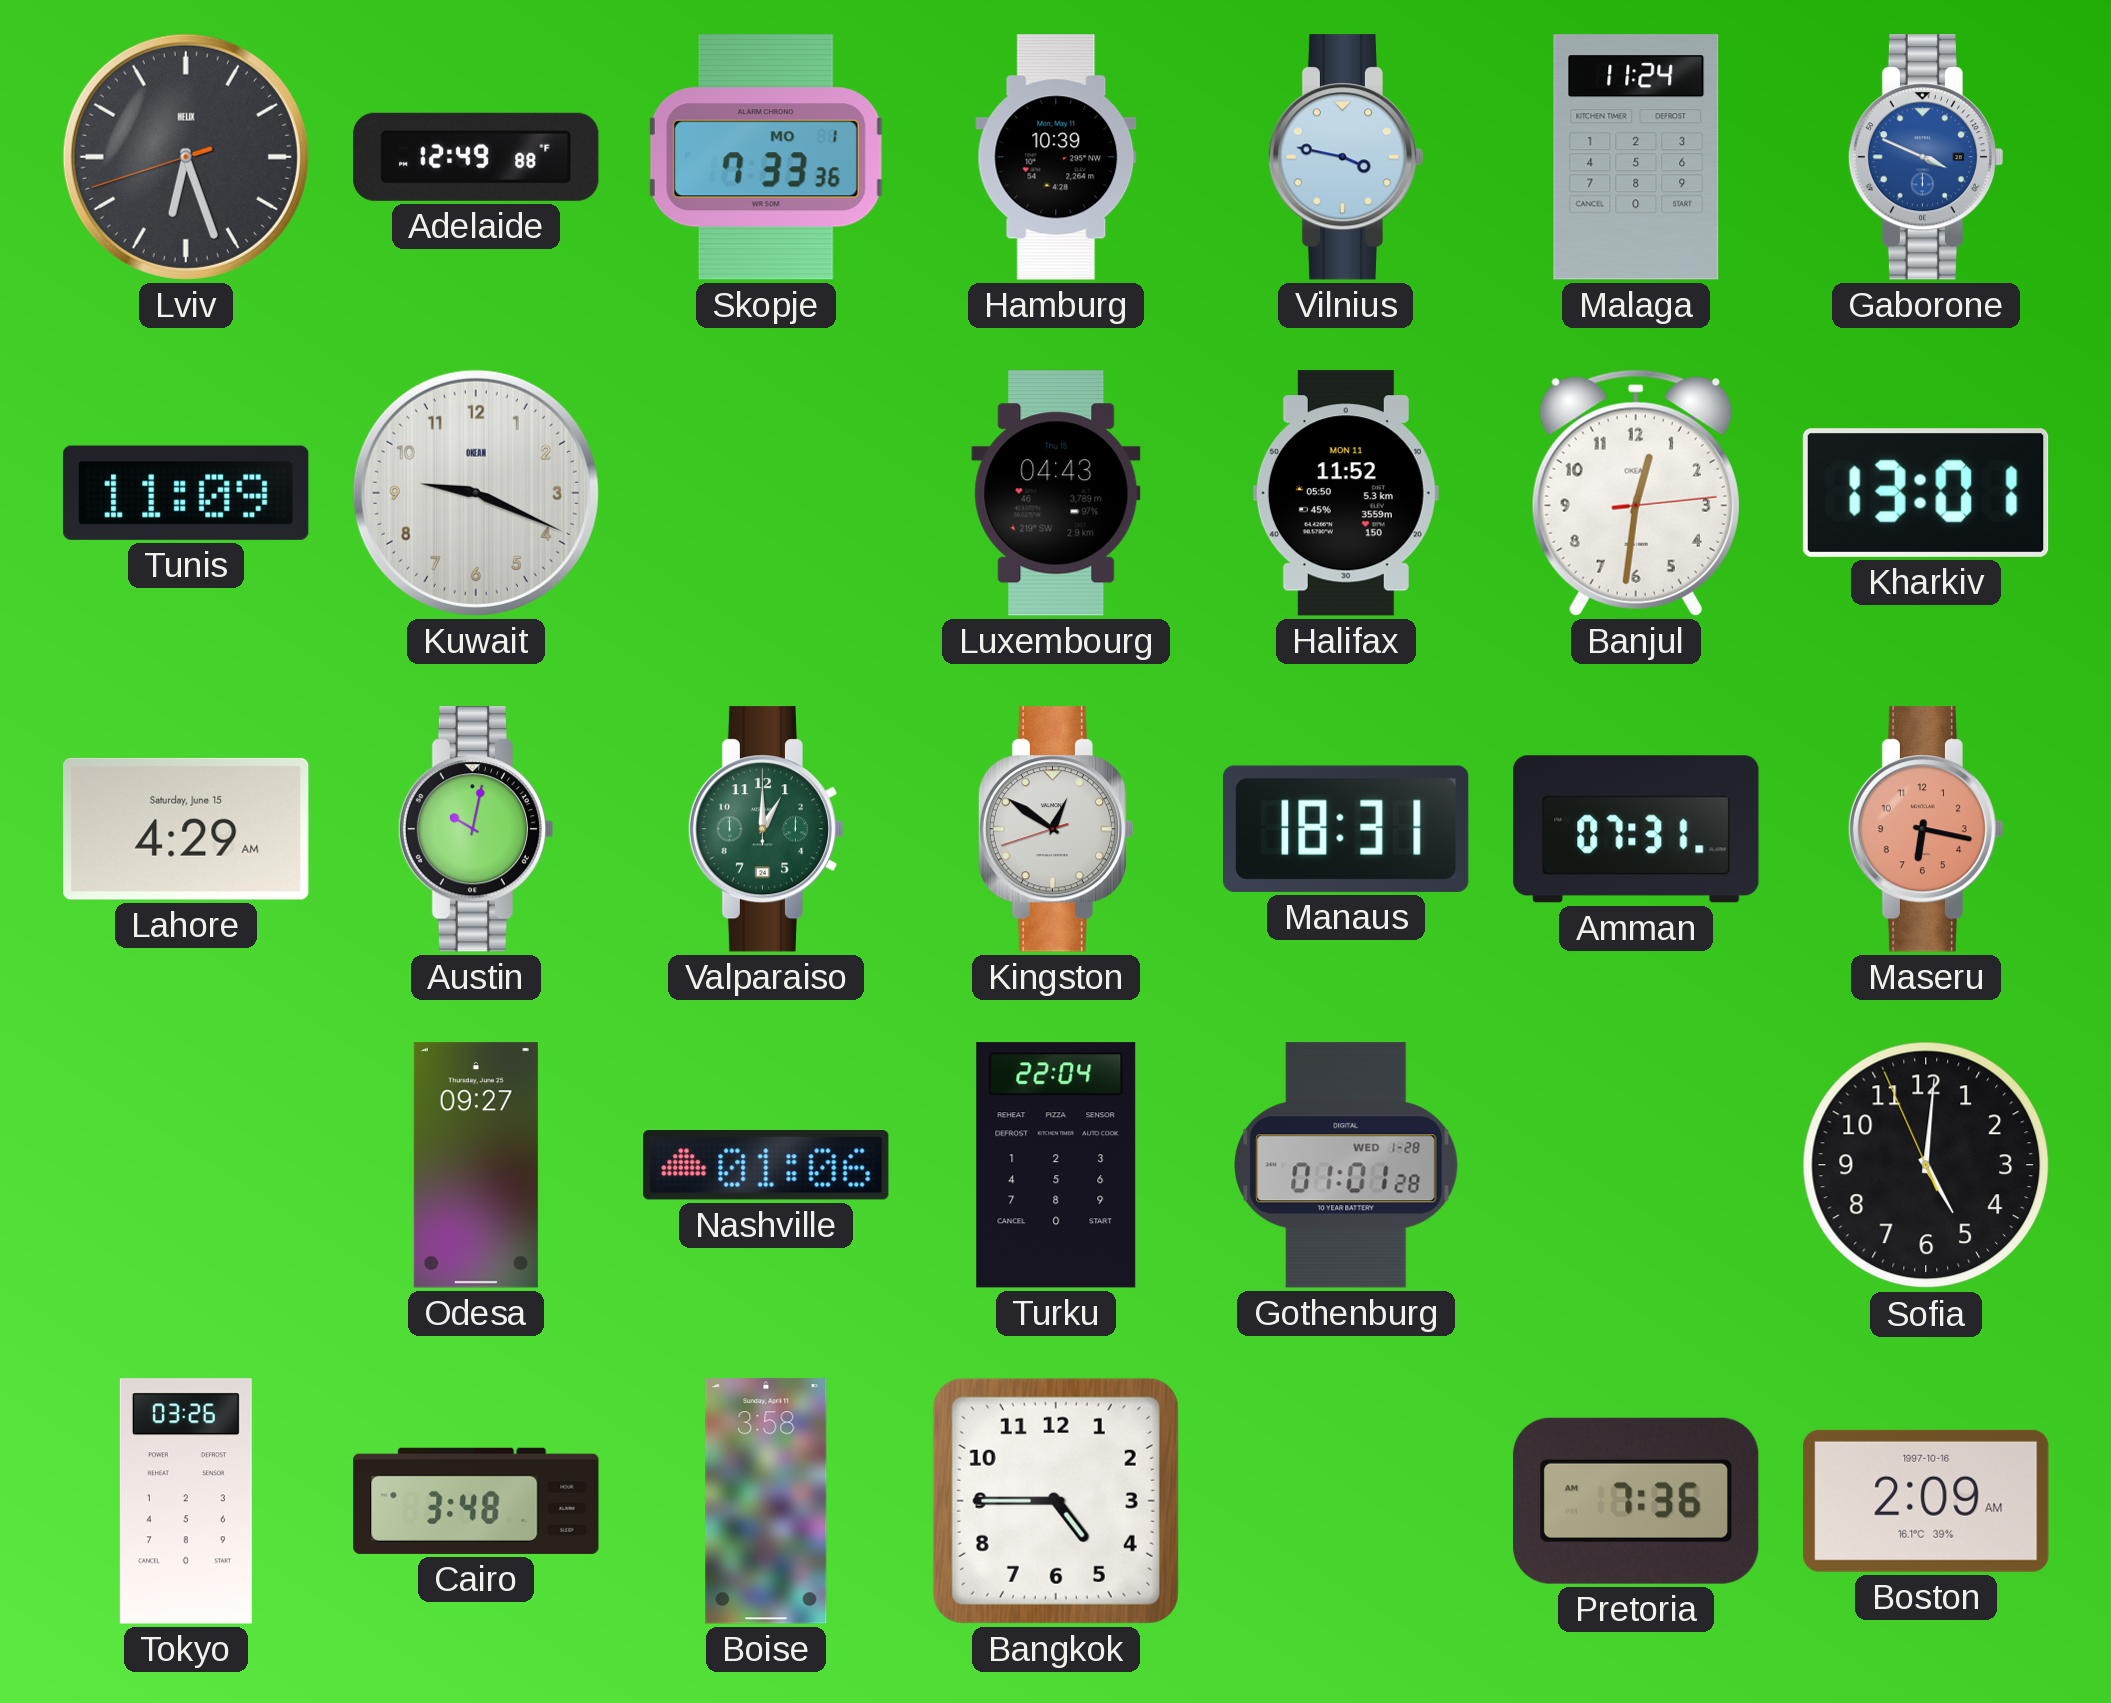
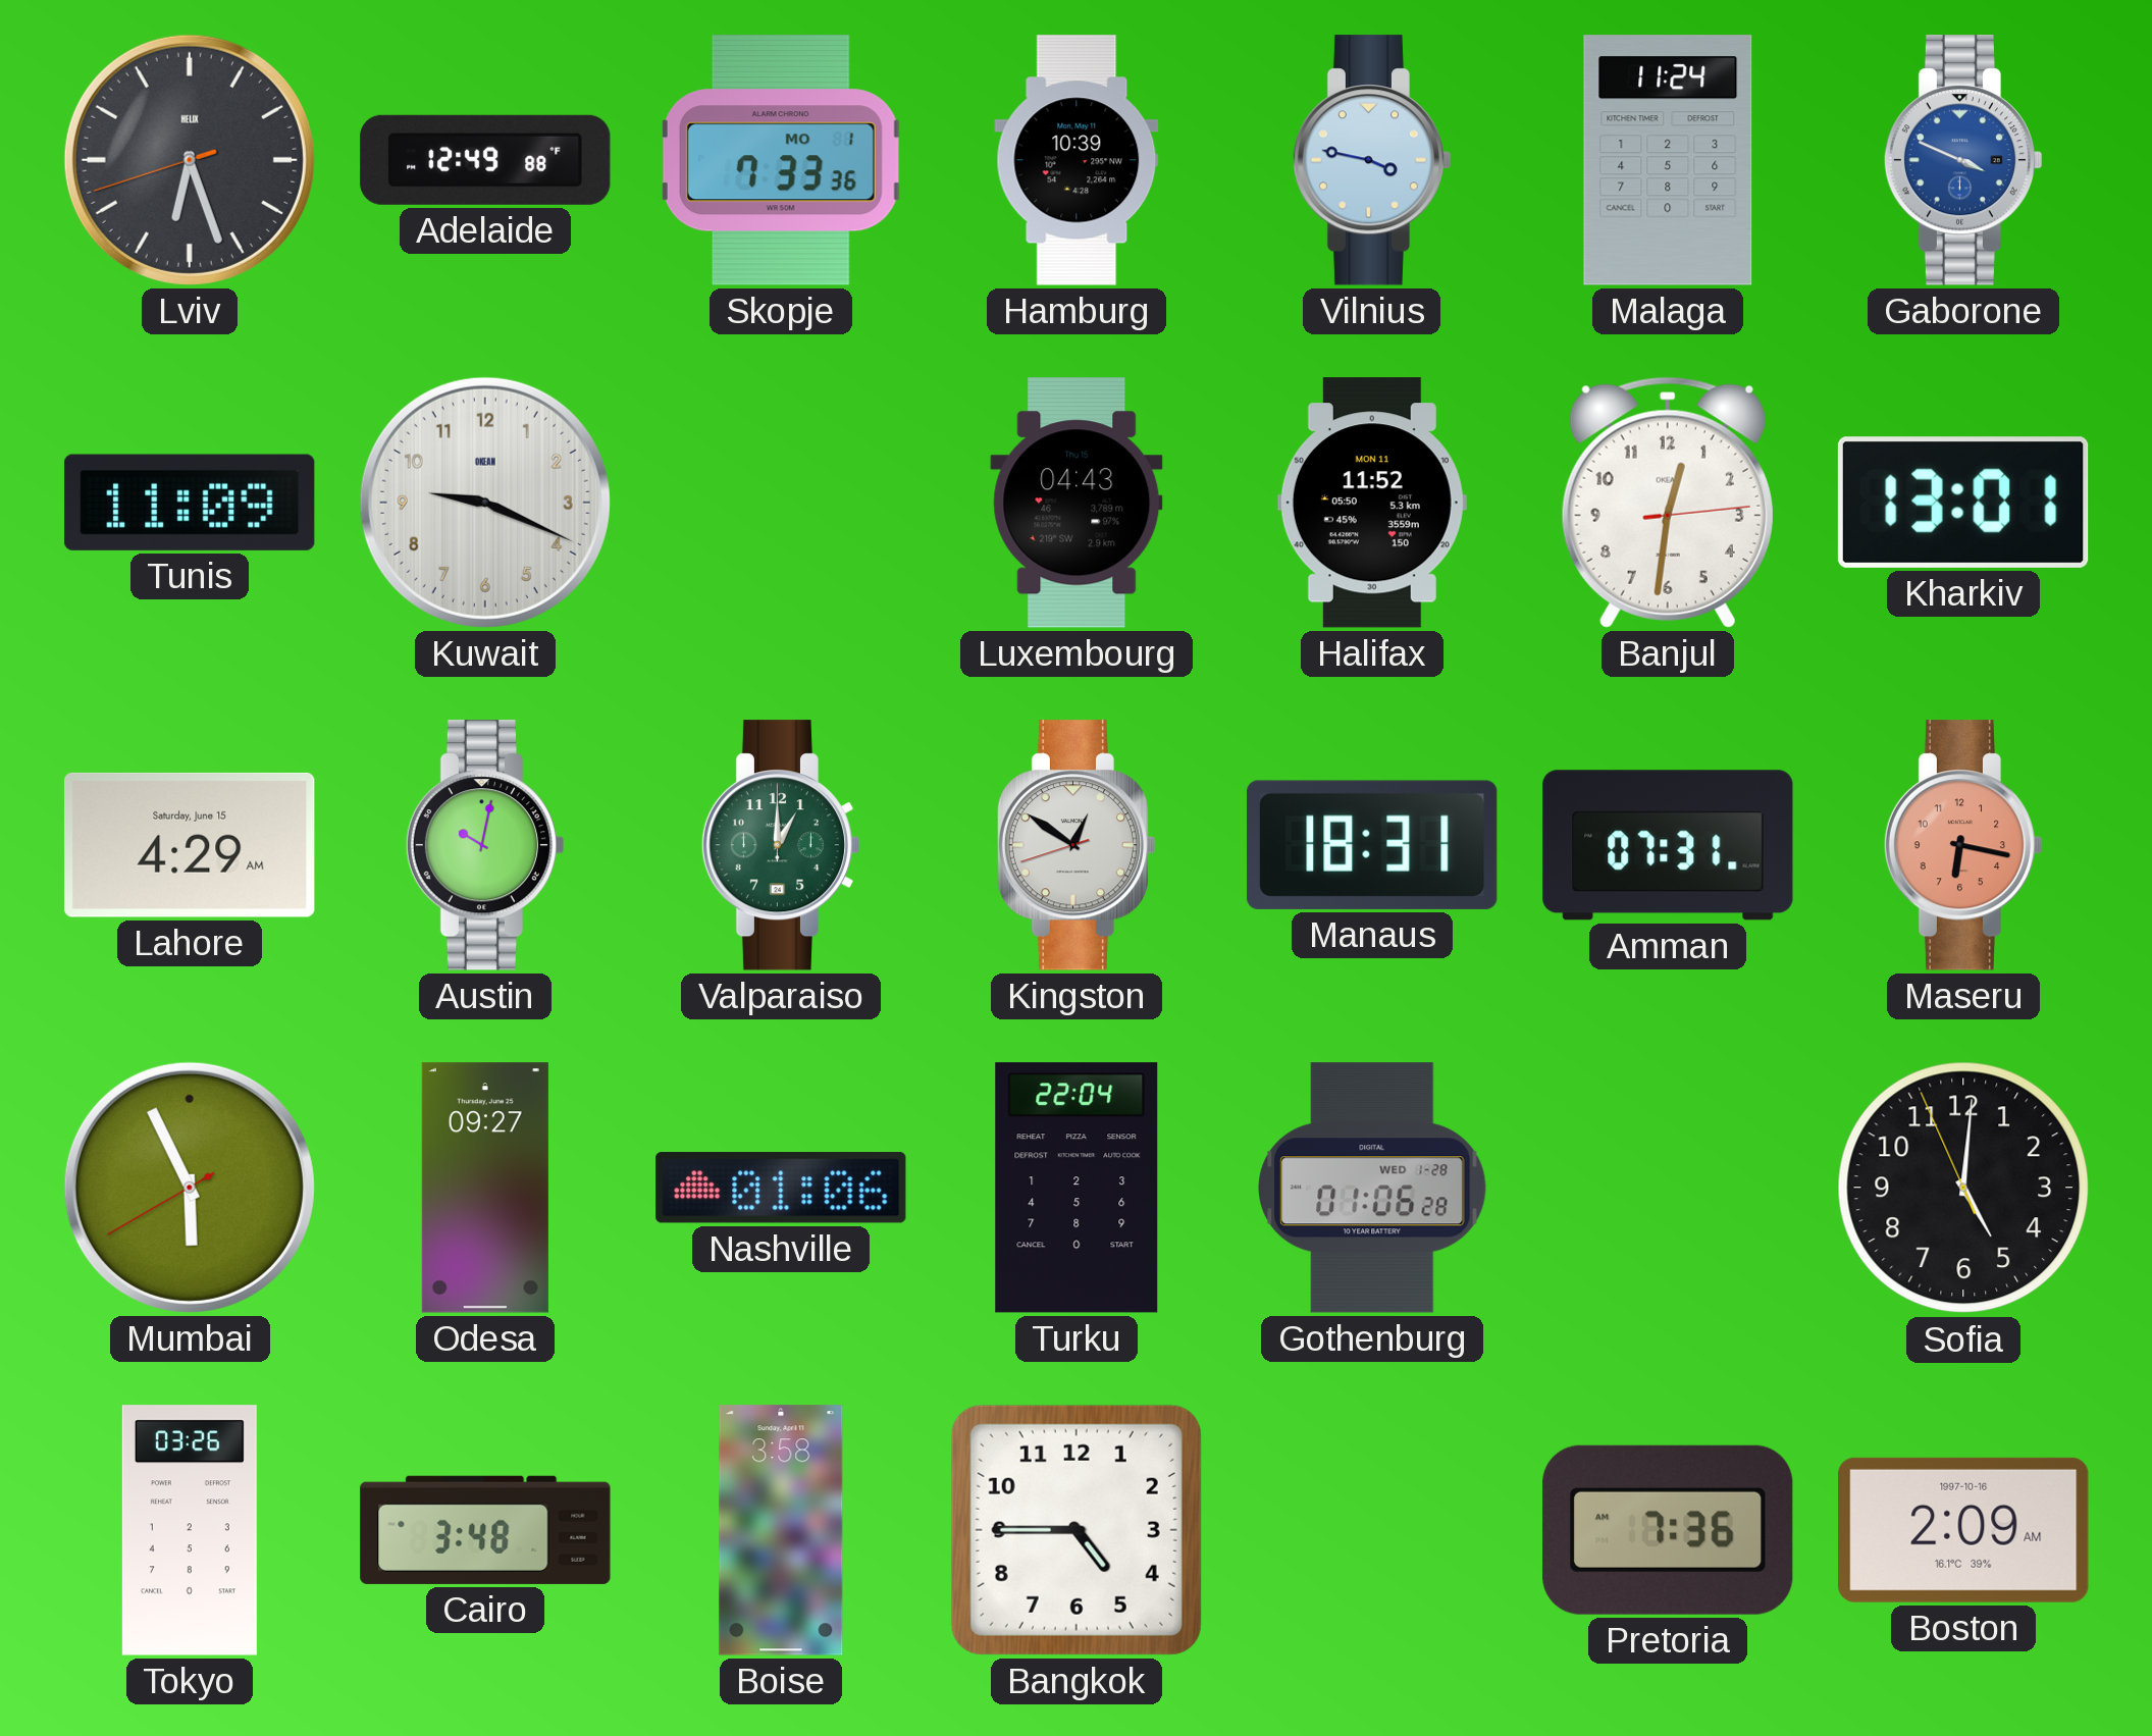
Mumbai: none -> 5:55 (190, 1188)
Gothenburg: 01:01 -> 01:06 (1372, 1188)
